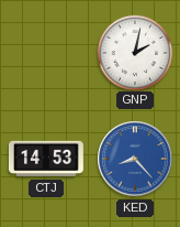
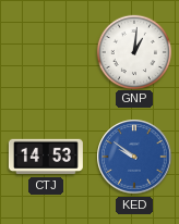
GNP: 2:02 -> 1:01 (133, 51)
KED: 8:23 -> 9:51 (134, 157)
